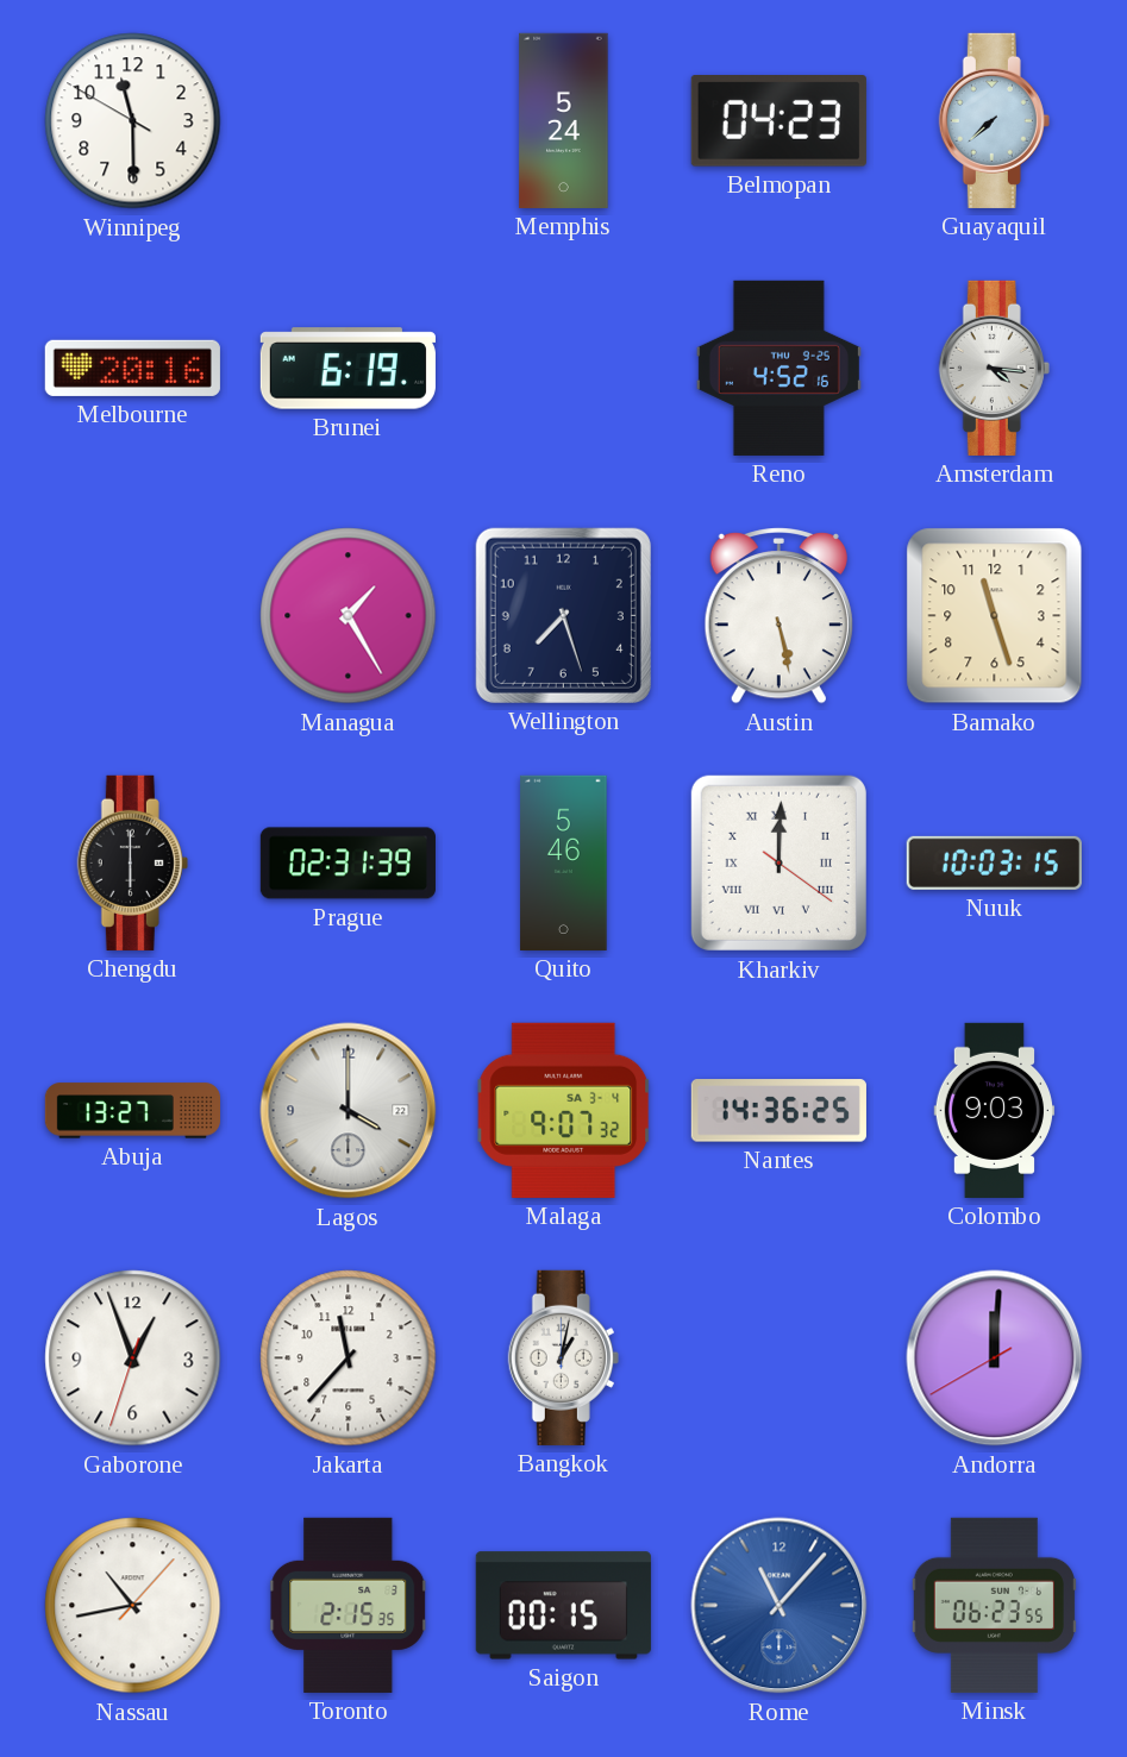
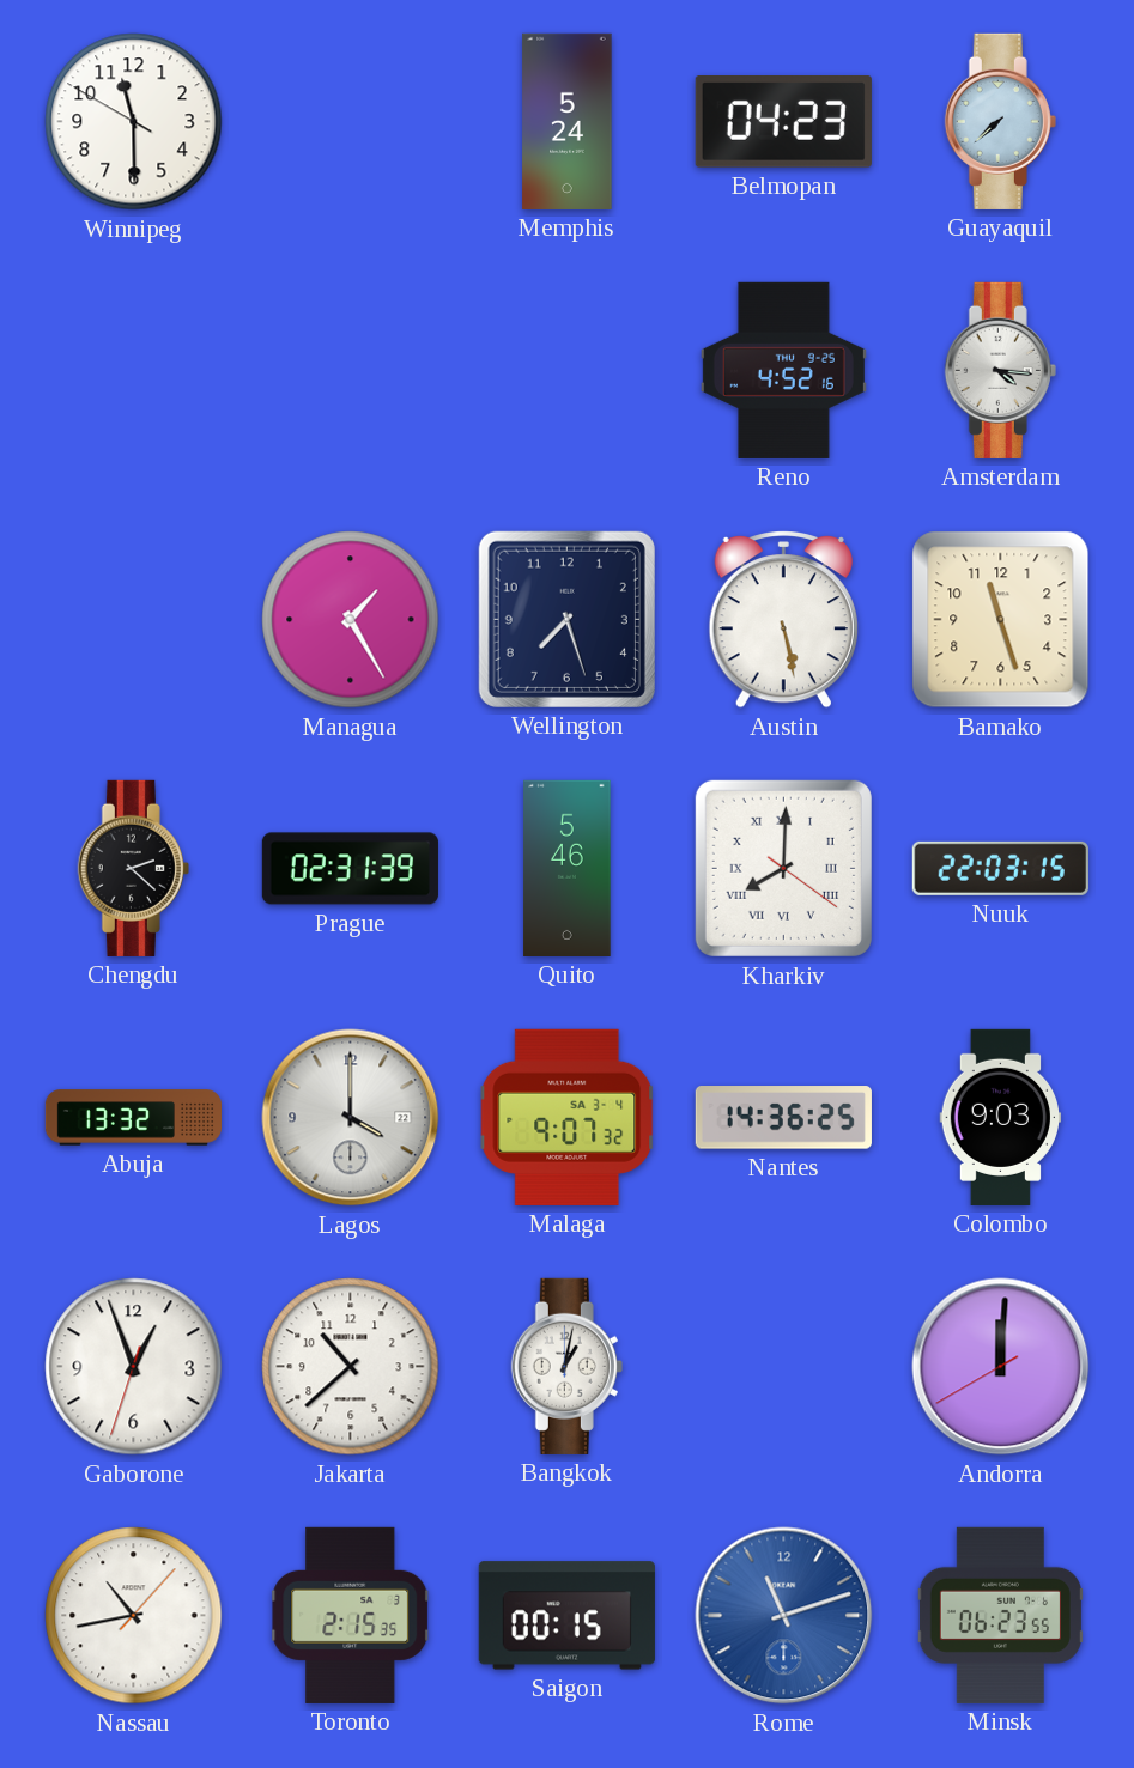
Melbourne: 20:16 -> none (132, 368)
Brunei: 6:19 -> none (348, 369)
Chengdu: 6:00 -> 2:22 (133, 868)
Kharkiv: 12:00 -> 8:00 (783, 868)
Nuuk: 10:03 -> 22:03 (1000, 868)
Abuja: 13:27 -> 13:32 (133, 1118)
Jakarta: 11:37 -> 10:38 (351, 1367)
Rome: 11:07 -> 11:12 (784, 1616)
